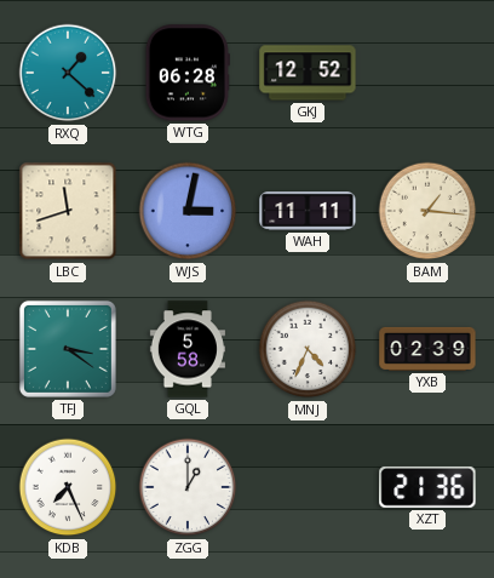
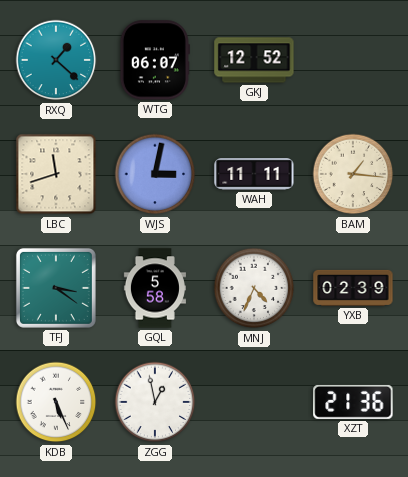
WTG: 06:28 -> 06:07 (155, 60)
KDB: 7:26 -> 5:26 (56, 402)
ZGG: 1:00 -> 12:58 (155, 402)
